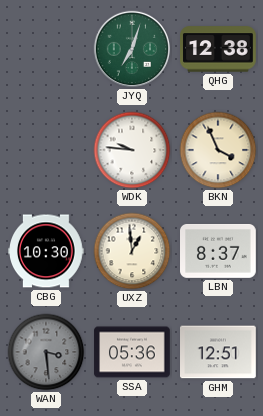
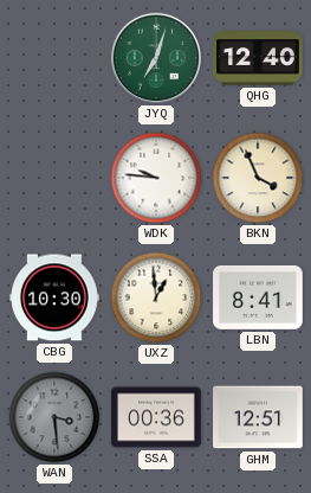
QHG: 12:38 -> 12:40 (259, 58)
LBN: 8:37 -> 8:41 (259, 297)
SSA: 05:36 -> 00:36 (156, 417)
